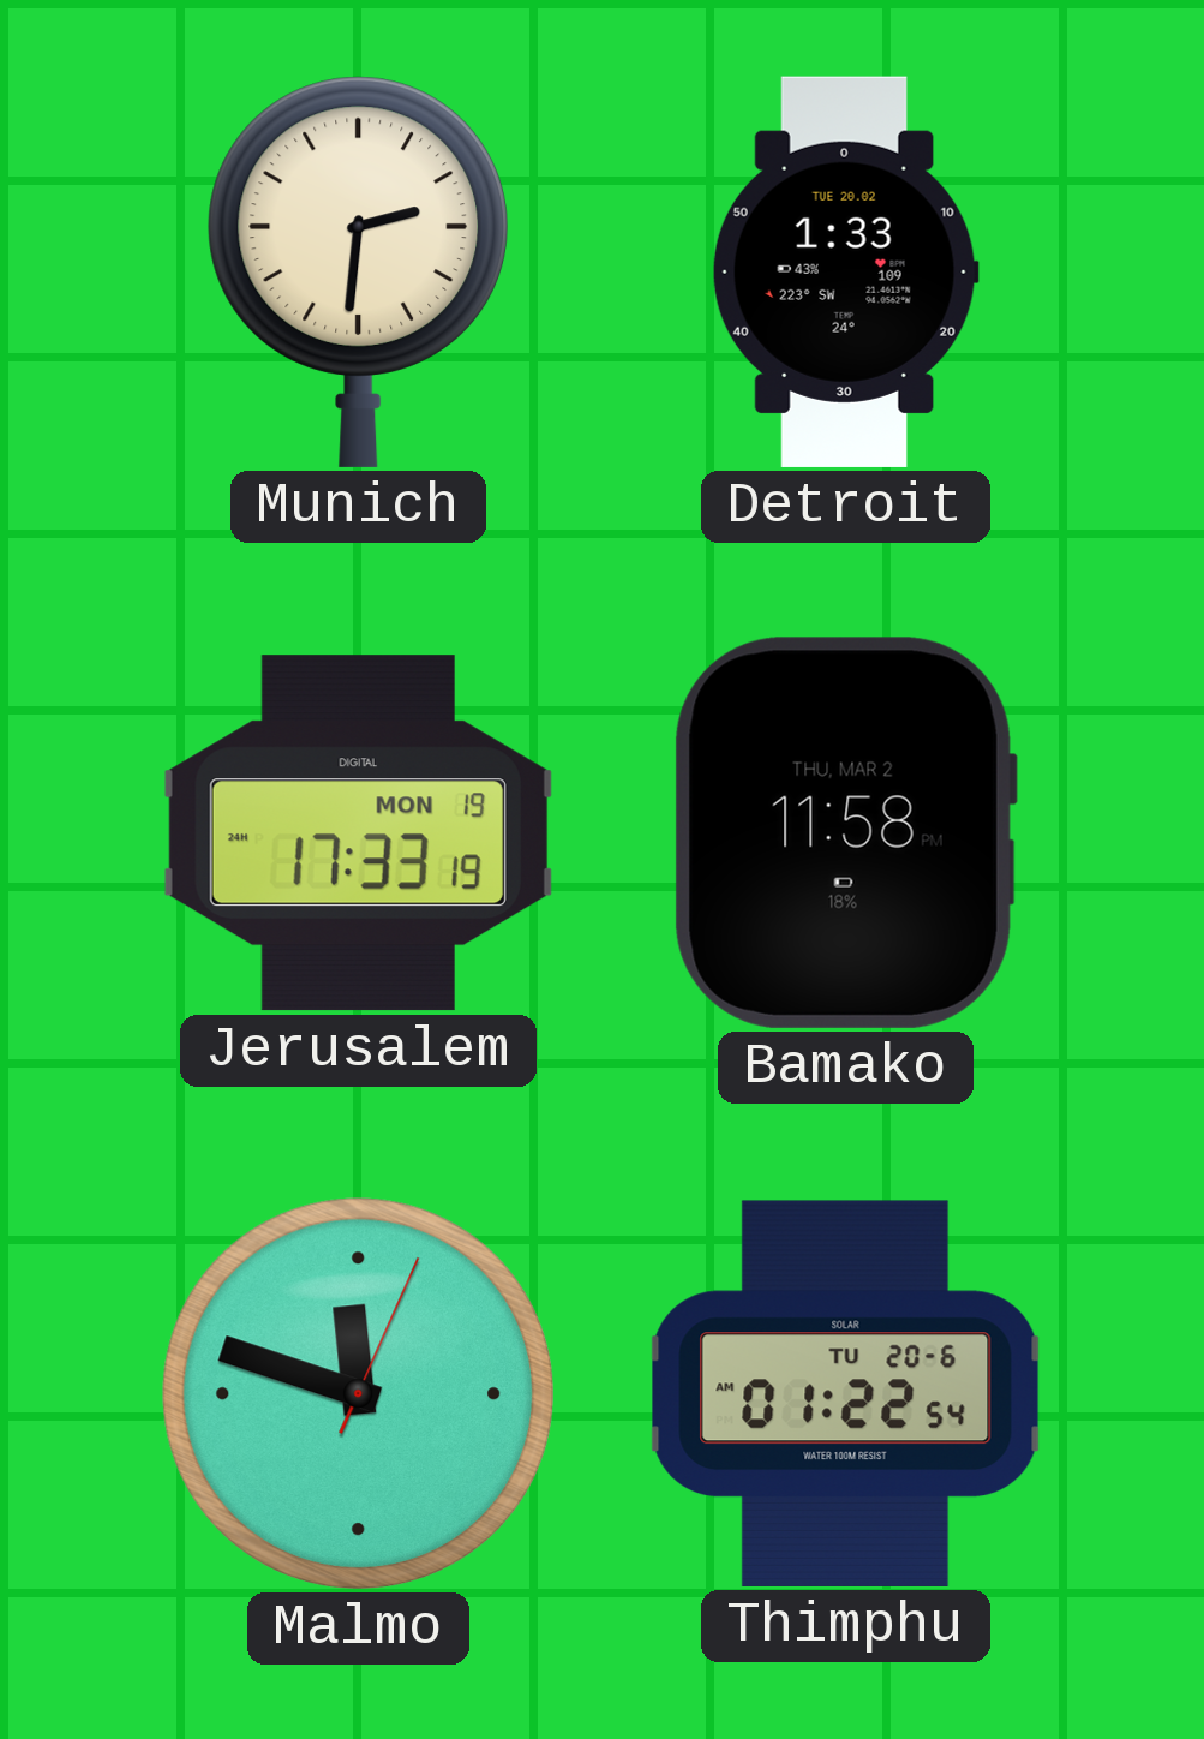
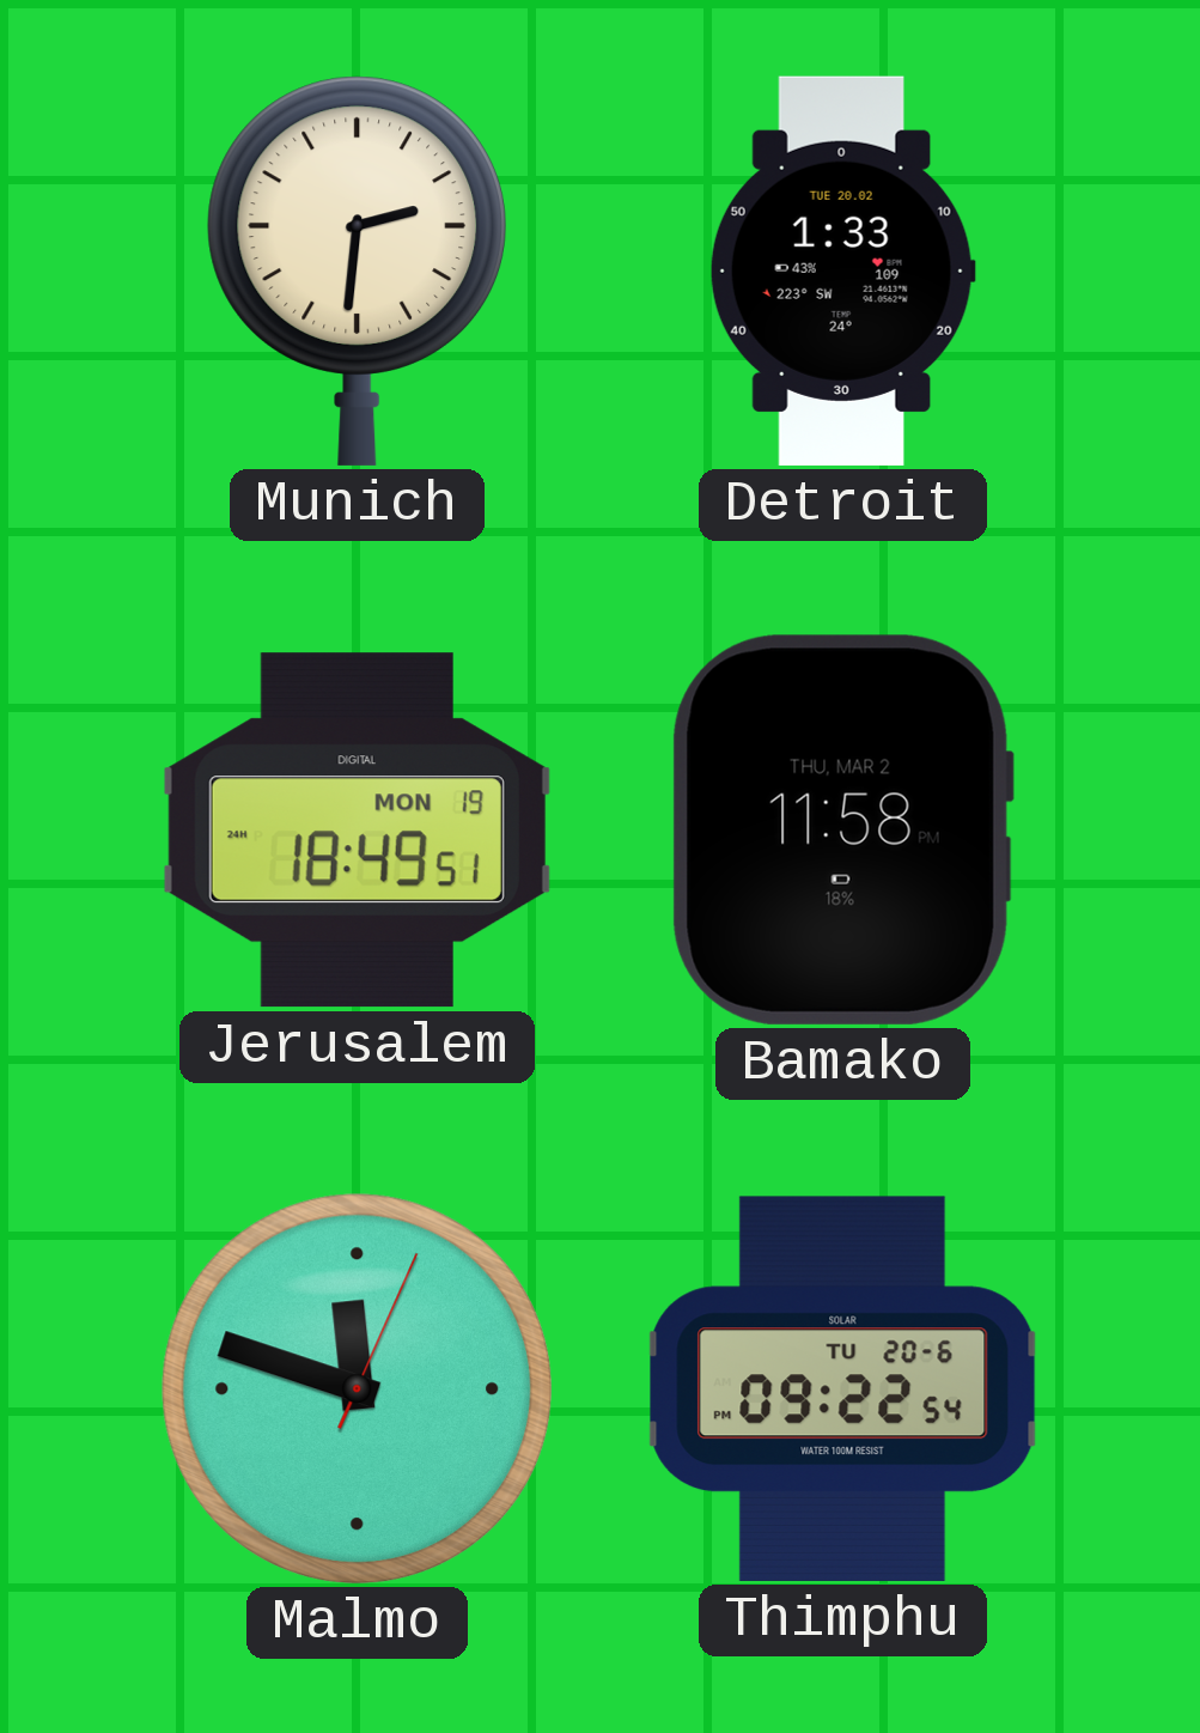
Jerusalem: 17:33 -> 18:49 (357, 831)
Thimphu: 01:22 -> 09:22 (843, 1388)
